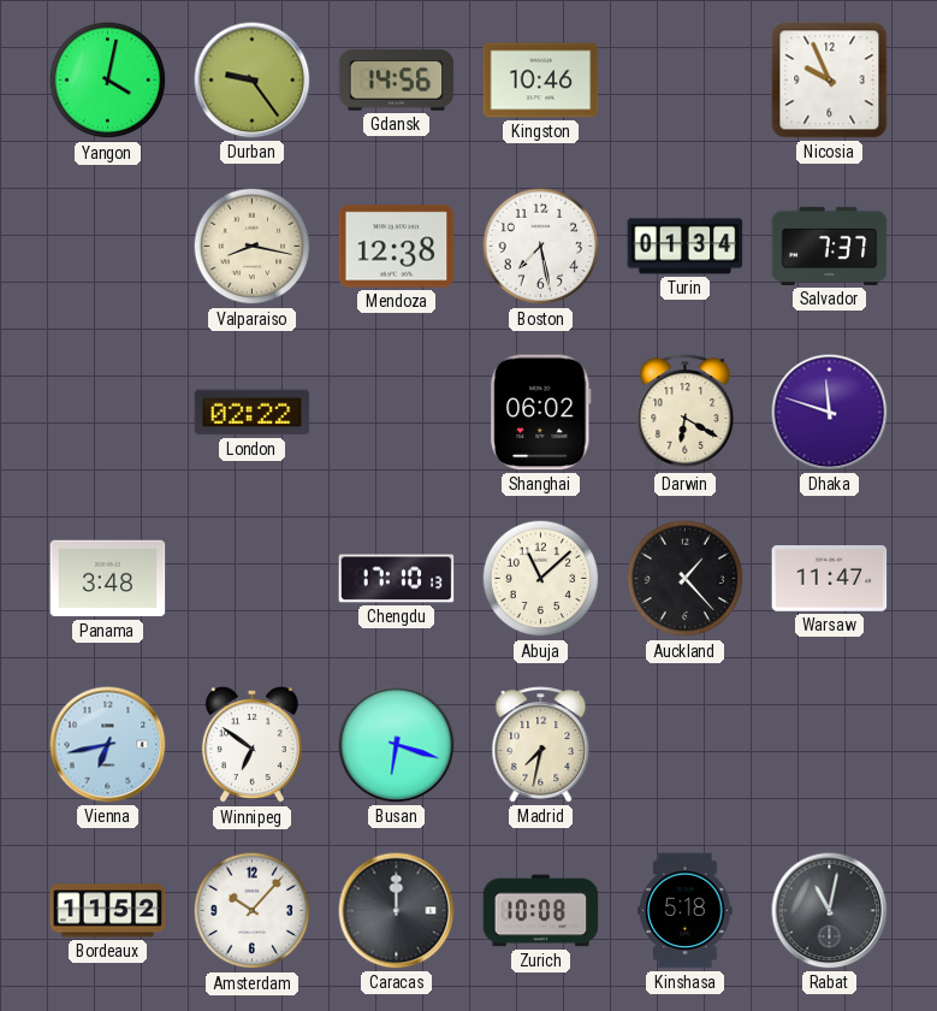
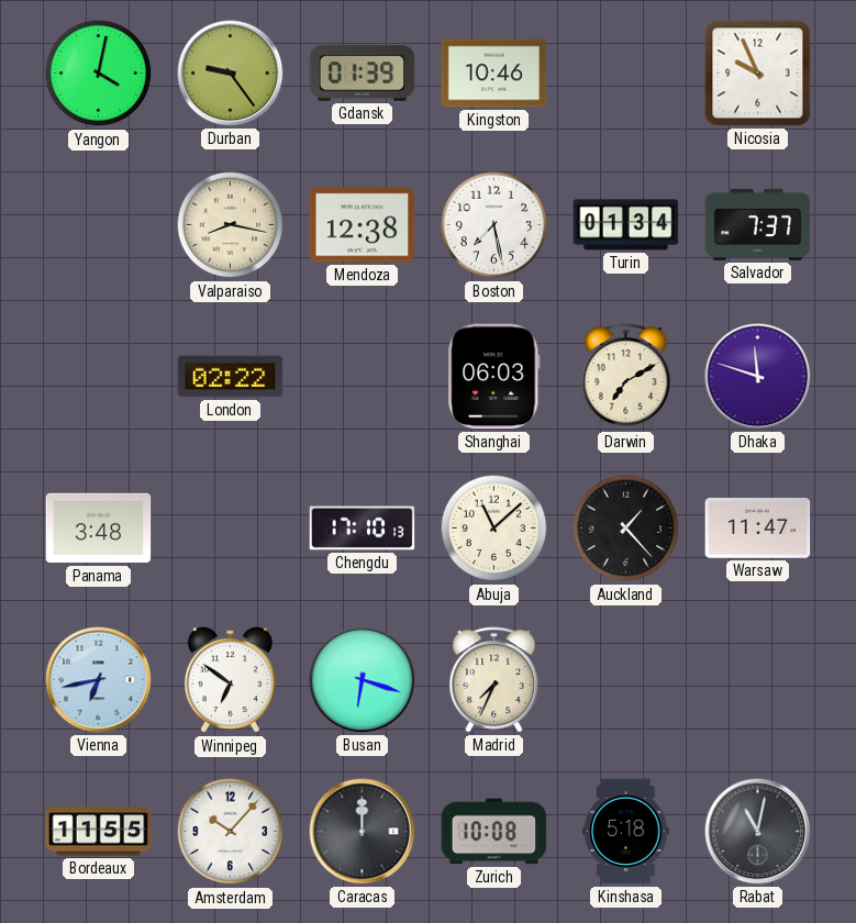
Gdansk: 14:56 -> 01:39 (363, 74)
Shanghai: 06:02 -> 06:03 (494, 377)
Darwin: 6:20 -> 7:10 (626, 377)
Madrid: 7:32 -> 7:34 (494, 680)
Bordeaux: 11:52 -> 11:55 (99, 832)
